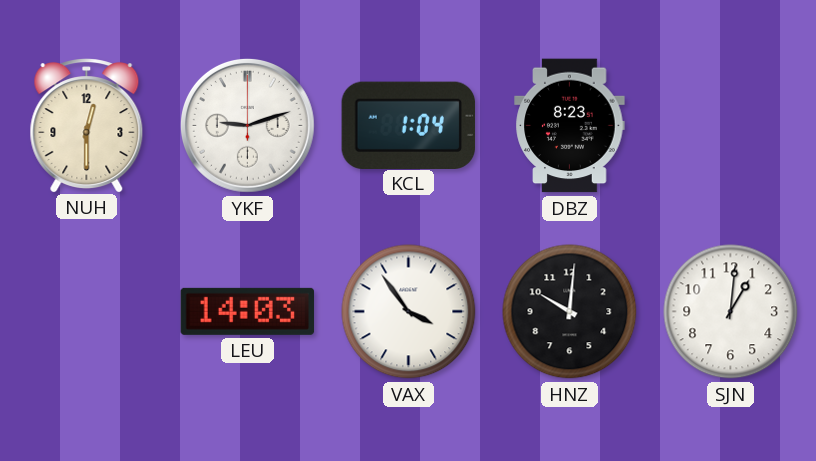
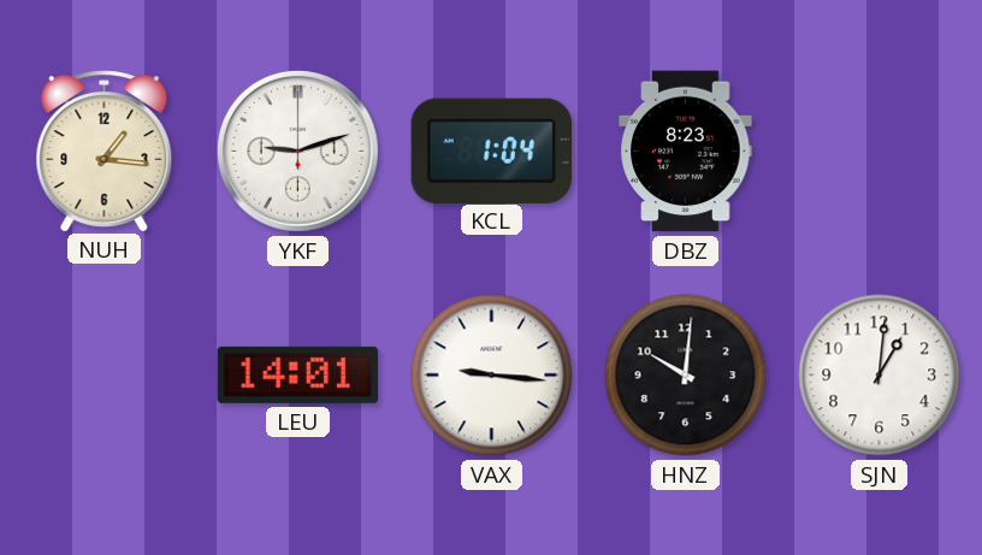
NUH: 12:30 -> 1:16 (105, 150)
LEU: 14:03 -> 14:01 (298, 374)
VAX: 3:54 -> 9:16 (492, 376)
